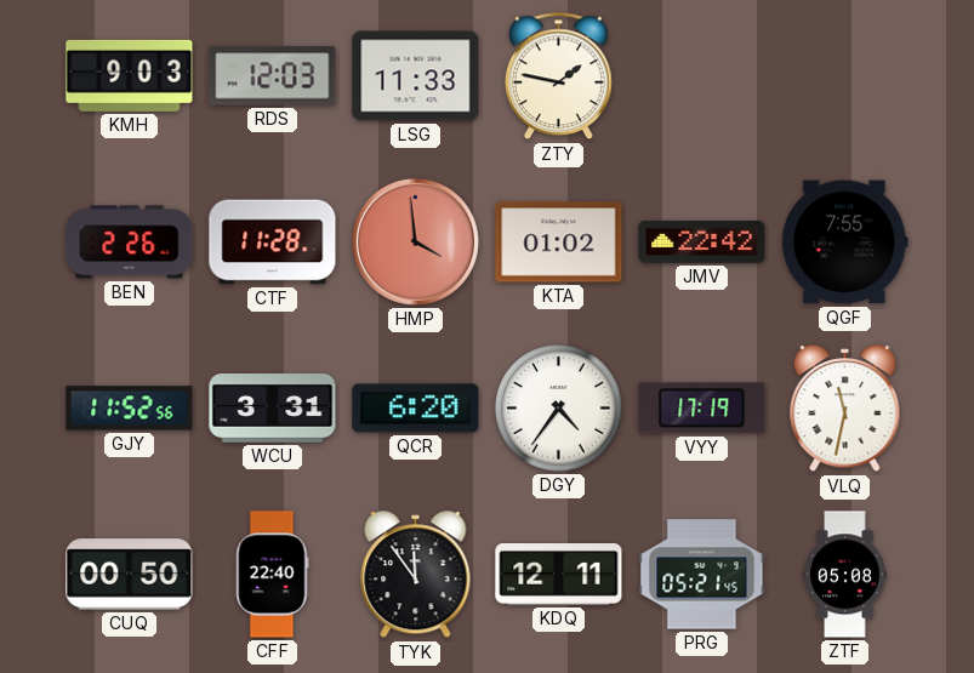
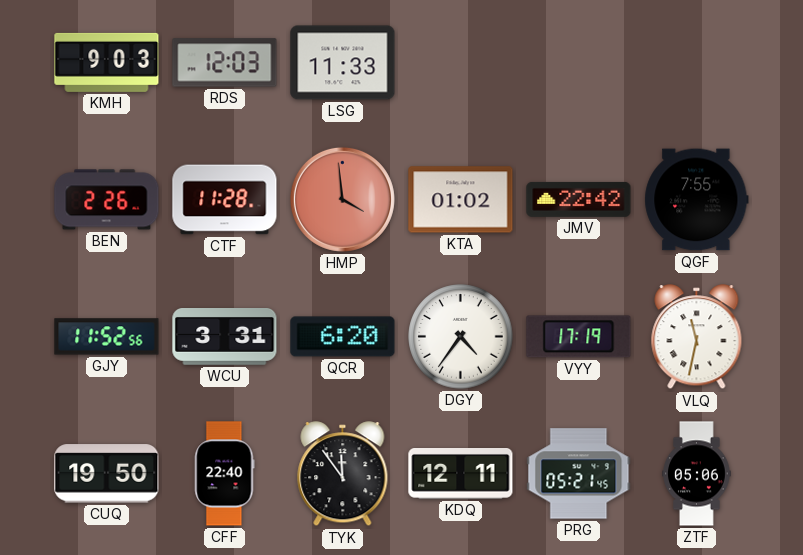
ZTY: 1:47 -> none (559, 76)
CUQ: 00:50 -> 19:50 (107, 474)
ZTF: 05:08 -> 05:06 (697, 474)
